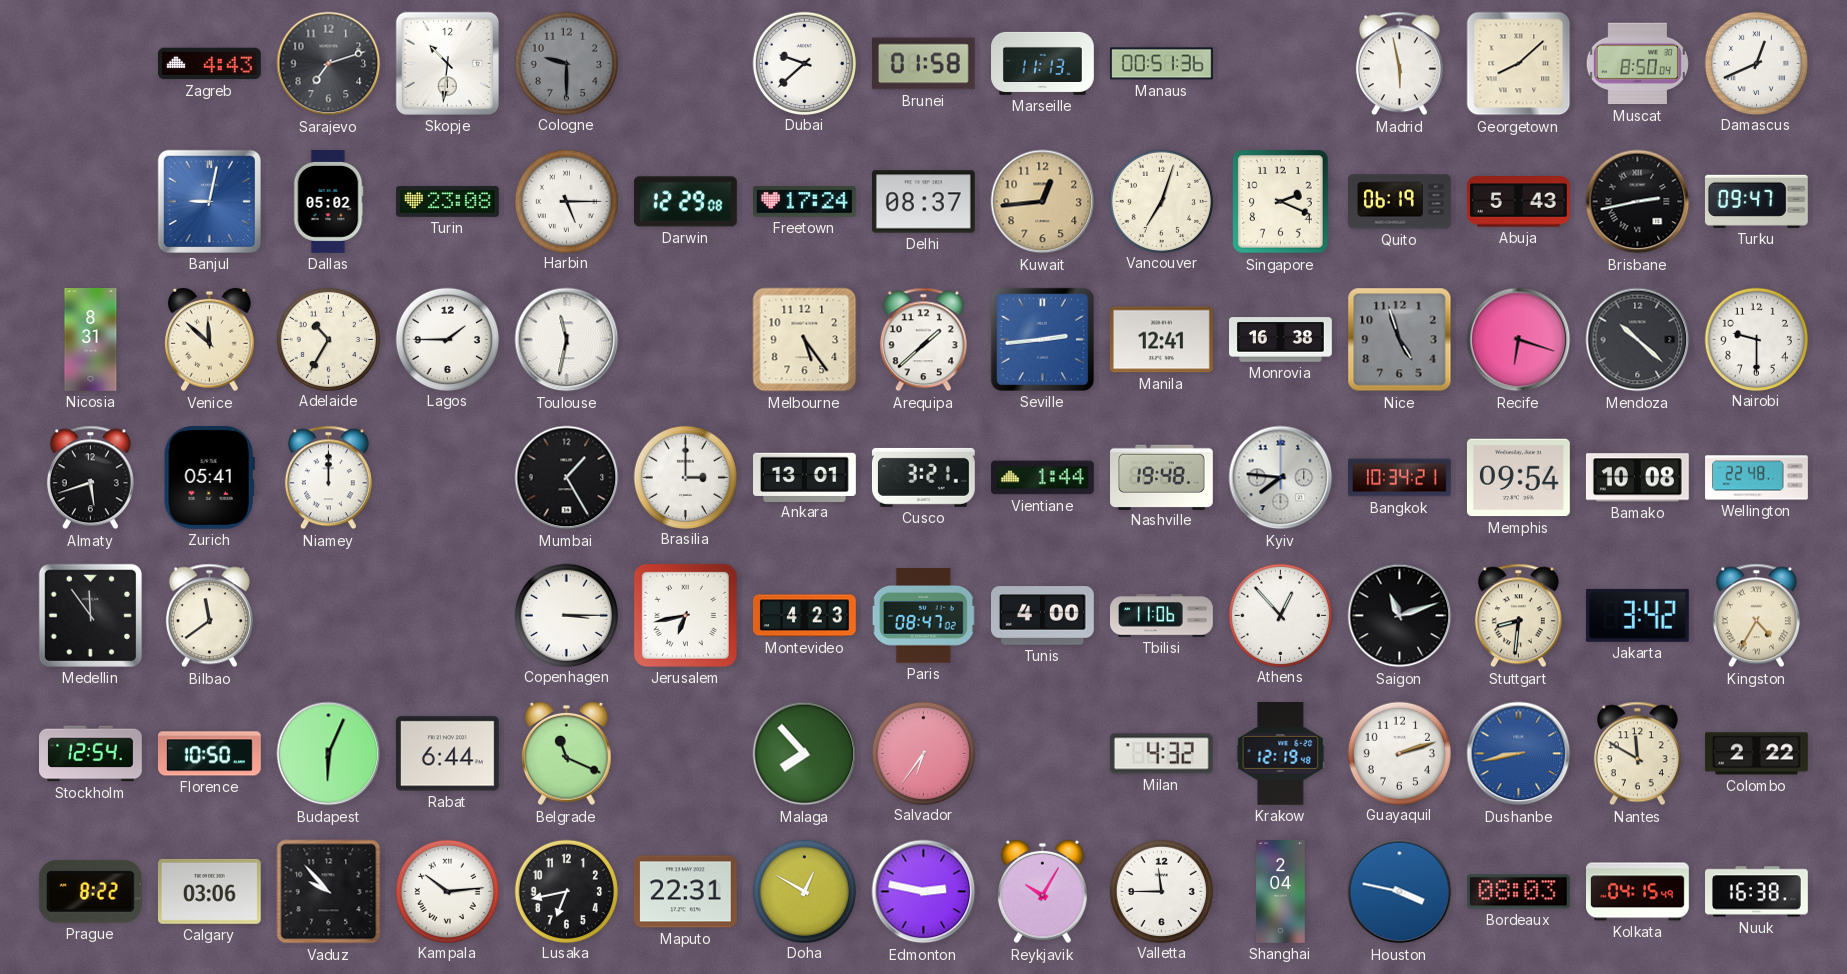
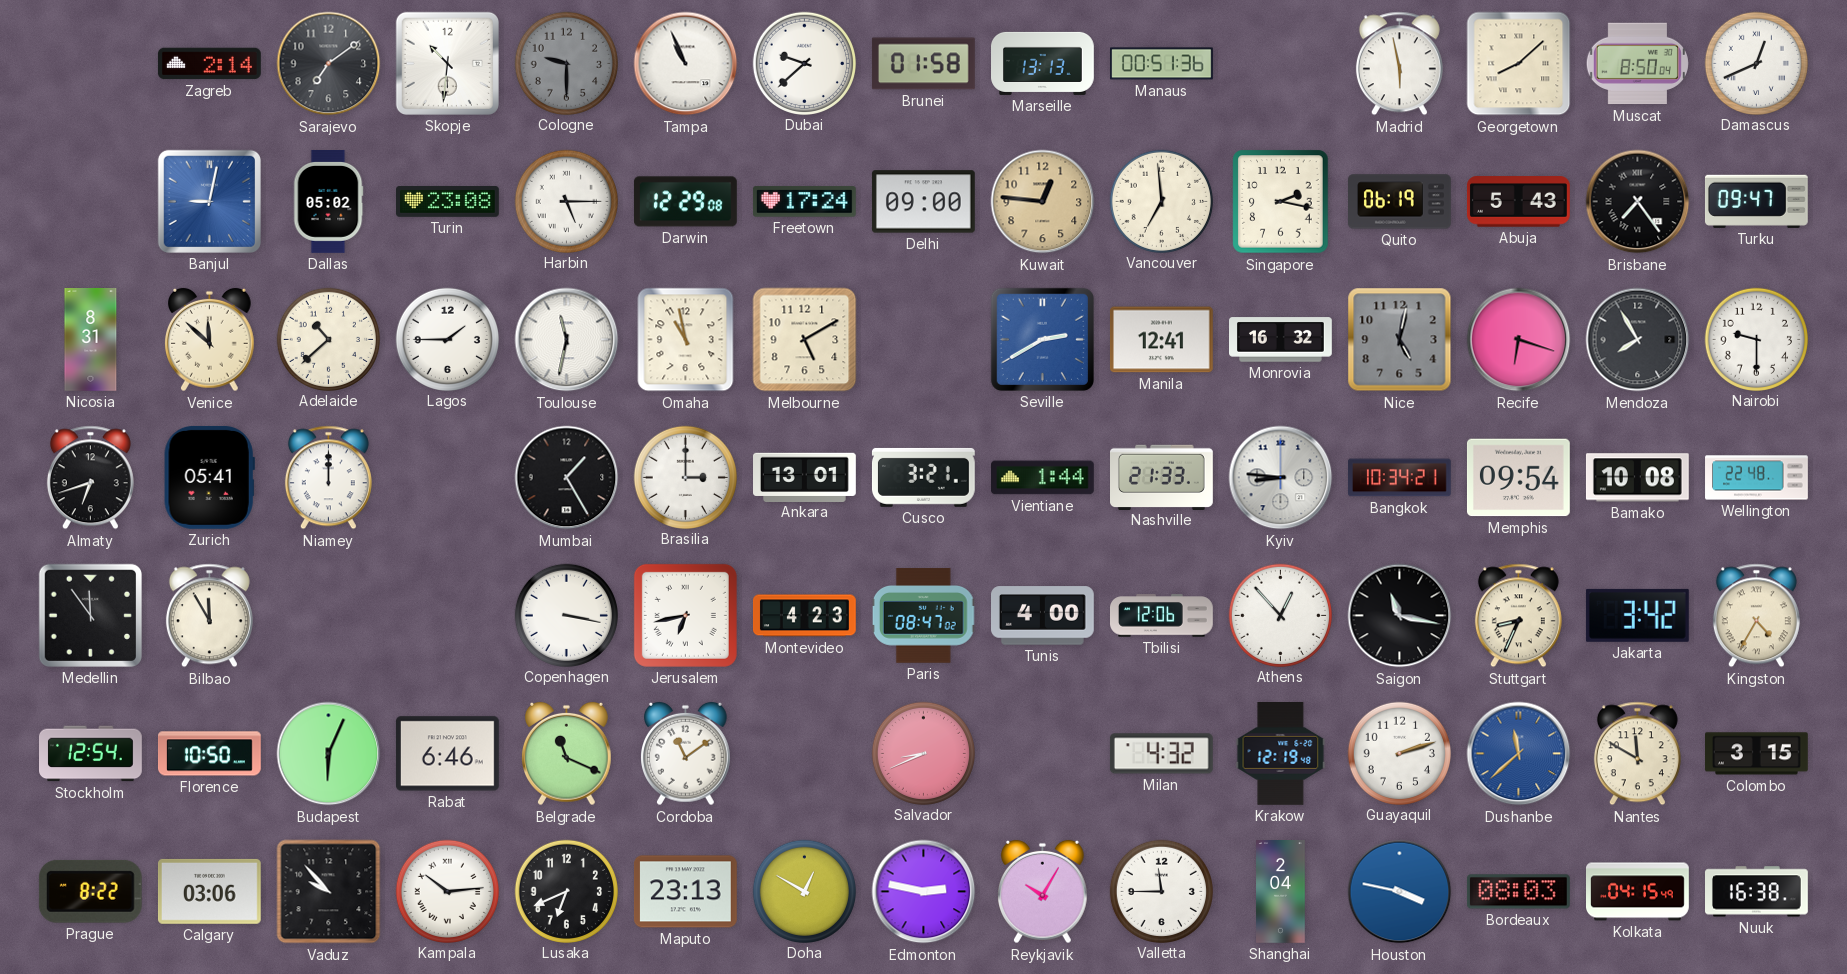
Zagreb: 4:43 -> 2:14 (210, 64)
Sarajevo: 7:12 -> 7:09 (329, 64)
Tampa: none -> 10:56 (686, 64)
Marseille: 11:13 -> 13:13 (1043, 63)
Delhi: 08:37 -> 09:00 (923, 202)
Kuwait: 12:44 -> 12:46 (1043, 202)
Vancouver: 7:03 -> 6:59 (1161, 201)
Singapore: 2:19 -> 2:17 (1281, 202)
Brisbane: 2:43 -> 7:24 (1638, 202)
Adelaide: 10:35 -> 10:38 (328, 339)
Omaha: none -> 10:58 (686, 340)
Melbourne: 5:24 -> 5:10 (805, 340)
Arequipa: 1:38 -> none (923, 340)
Seville: 2:44 -> 2:40 (1042, 339)
Monrovia: 16:38 -> 16:32 (1281, 340)
Nice: 4:57 -> 5:02 (1400, 340)
Mendoza: 10:22 -> 7:55 (1638, 340)
Almaty: 5:42 -> 6:42 (90, 478)
Nashville: 19:48 -> 21:33 (1162, 477)
Kyiv: 7:46 -> 8:46 (1281, 478)
Bilbao: 11:39 -> 11:55 (209, 616)
Copenhagen: 3:15 -> 3:17 (566, 615)
Tbilisi: 11:06 -> 12:06 (1162, 616)
Saigon: 11:12 -> 11:17 (1400, 616)
Stuttgart: 8:31 -> 8:34 (1518, 616)
Rabat: 6:44 -> 6:46 (447, 754)
Cordoba: none -> 11:09 (686, 754)
Malaga: 7:53 -> none (805, 754)
Salvador: 6:36 -> 8:41 (923, 753)
Dushanbe: 8:43 -> 11:38 (1519, 754)
Colombo: 2:22 -> 3:15 (1757, 754)
Lusaka: 6:43 -> 6:41 (566, 891)
Maputo: 22:31 -> 23:13 (685, 892)
